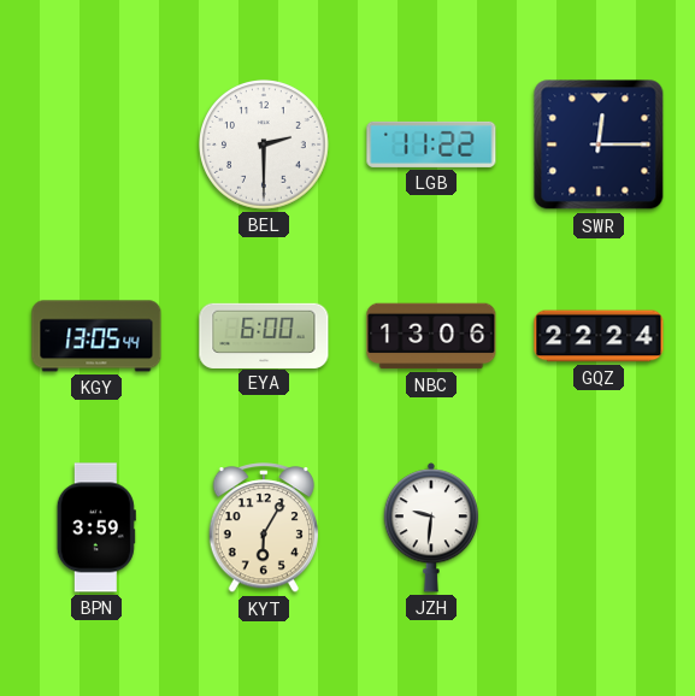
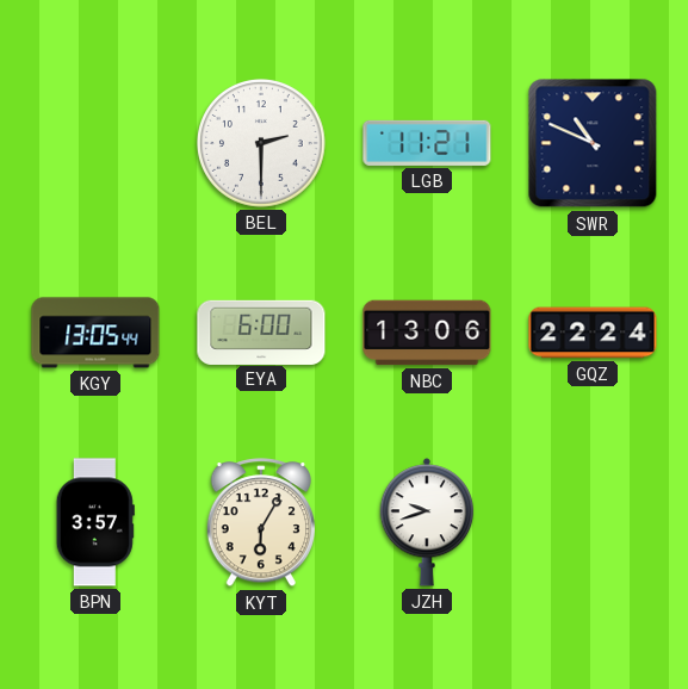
LGB: 11:22 -> 11:21 (427, 143)
SWR: 12:15 -> 10:49 (593, 143)
BPN: 3:59 -> 3:57 (95, 522)
JZH: 9:31 -> 9:42 (427, 522)
